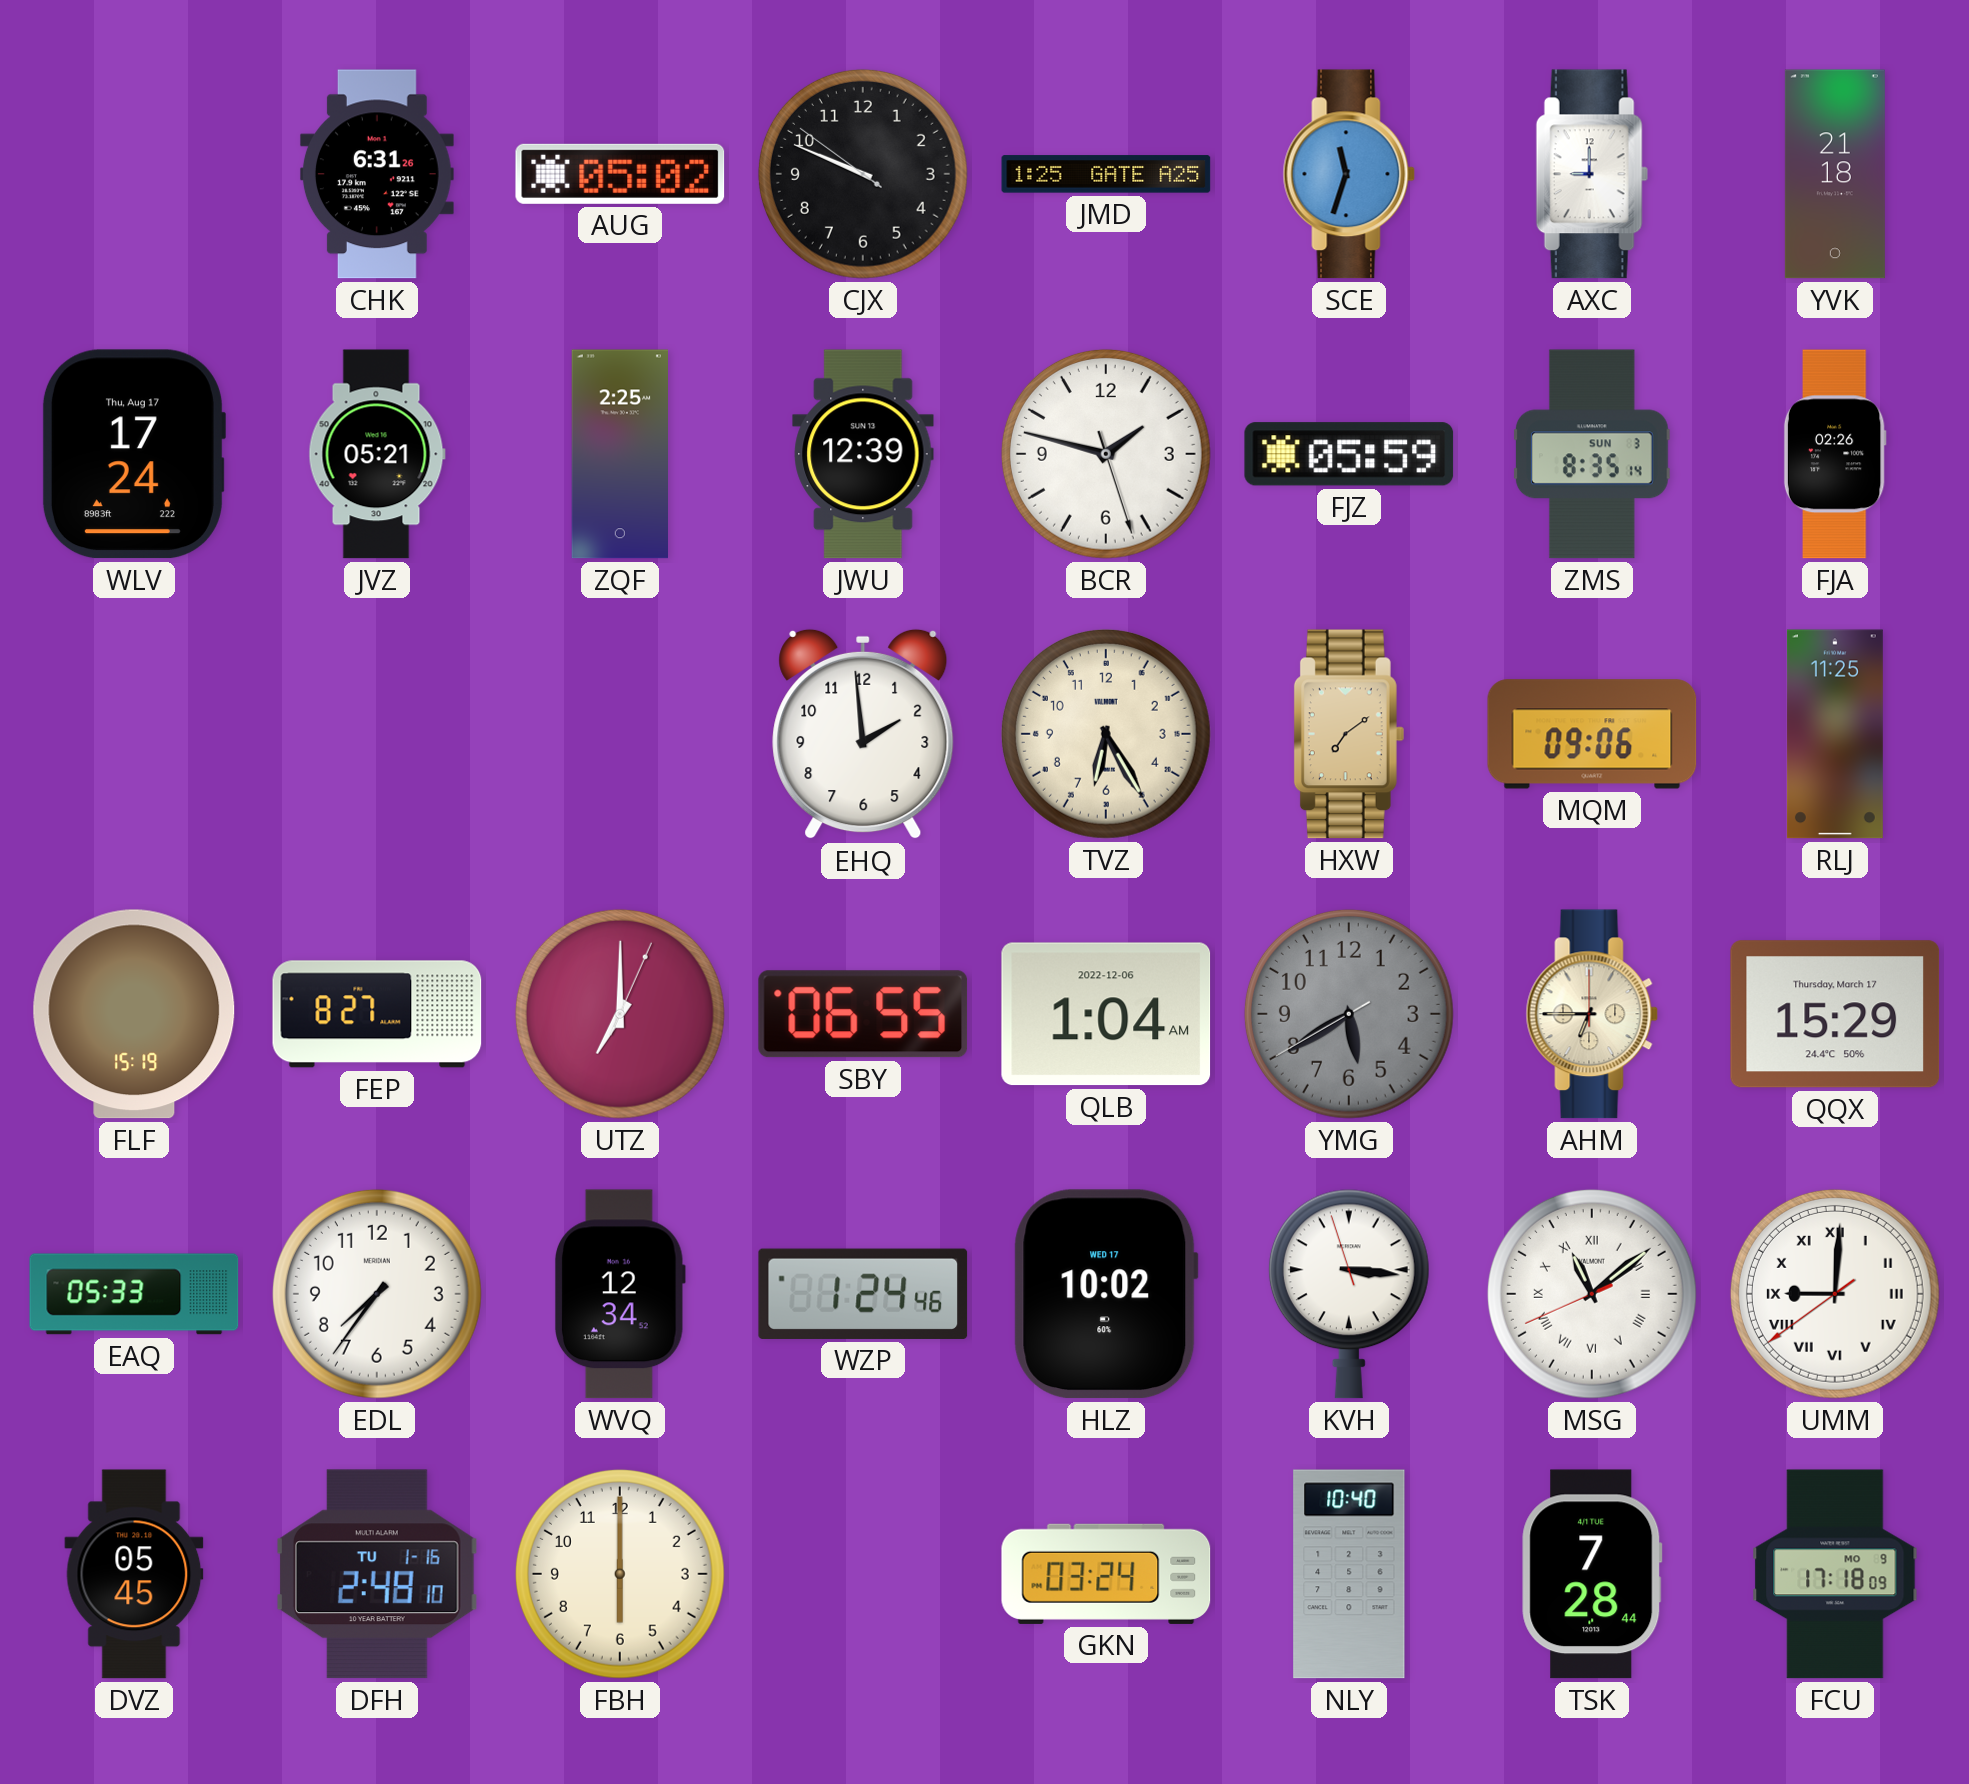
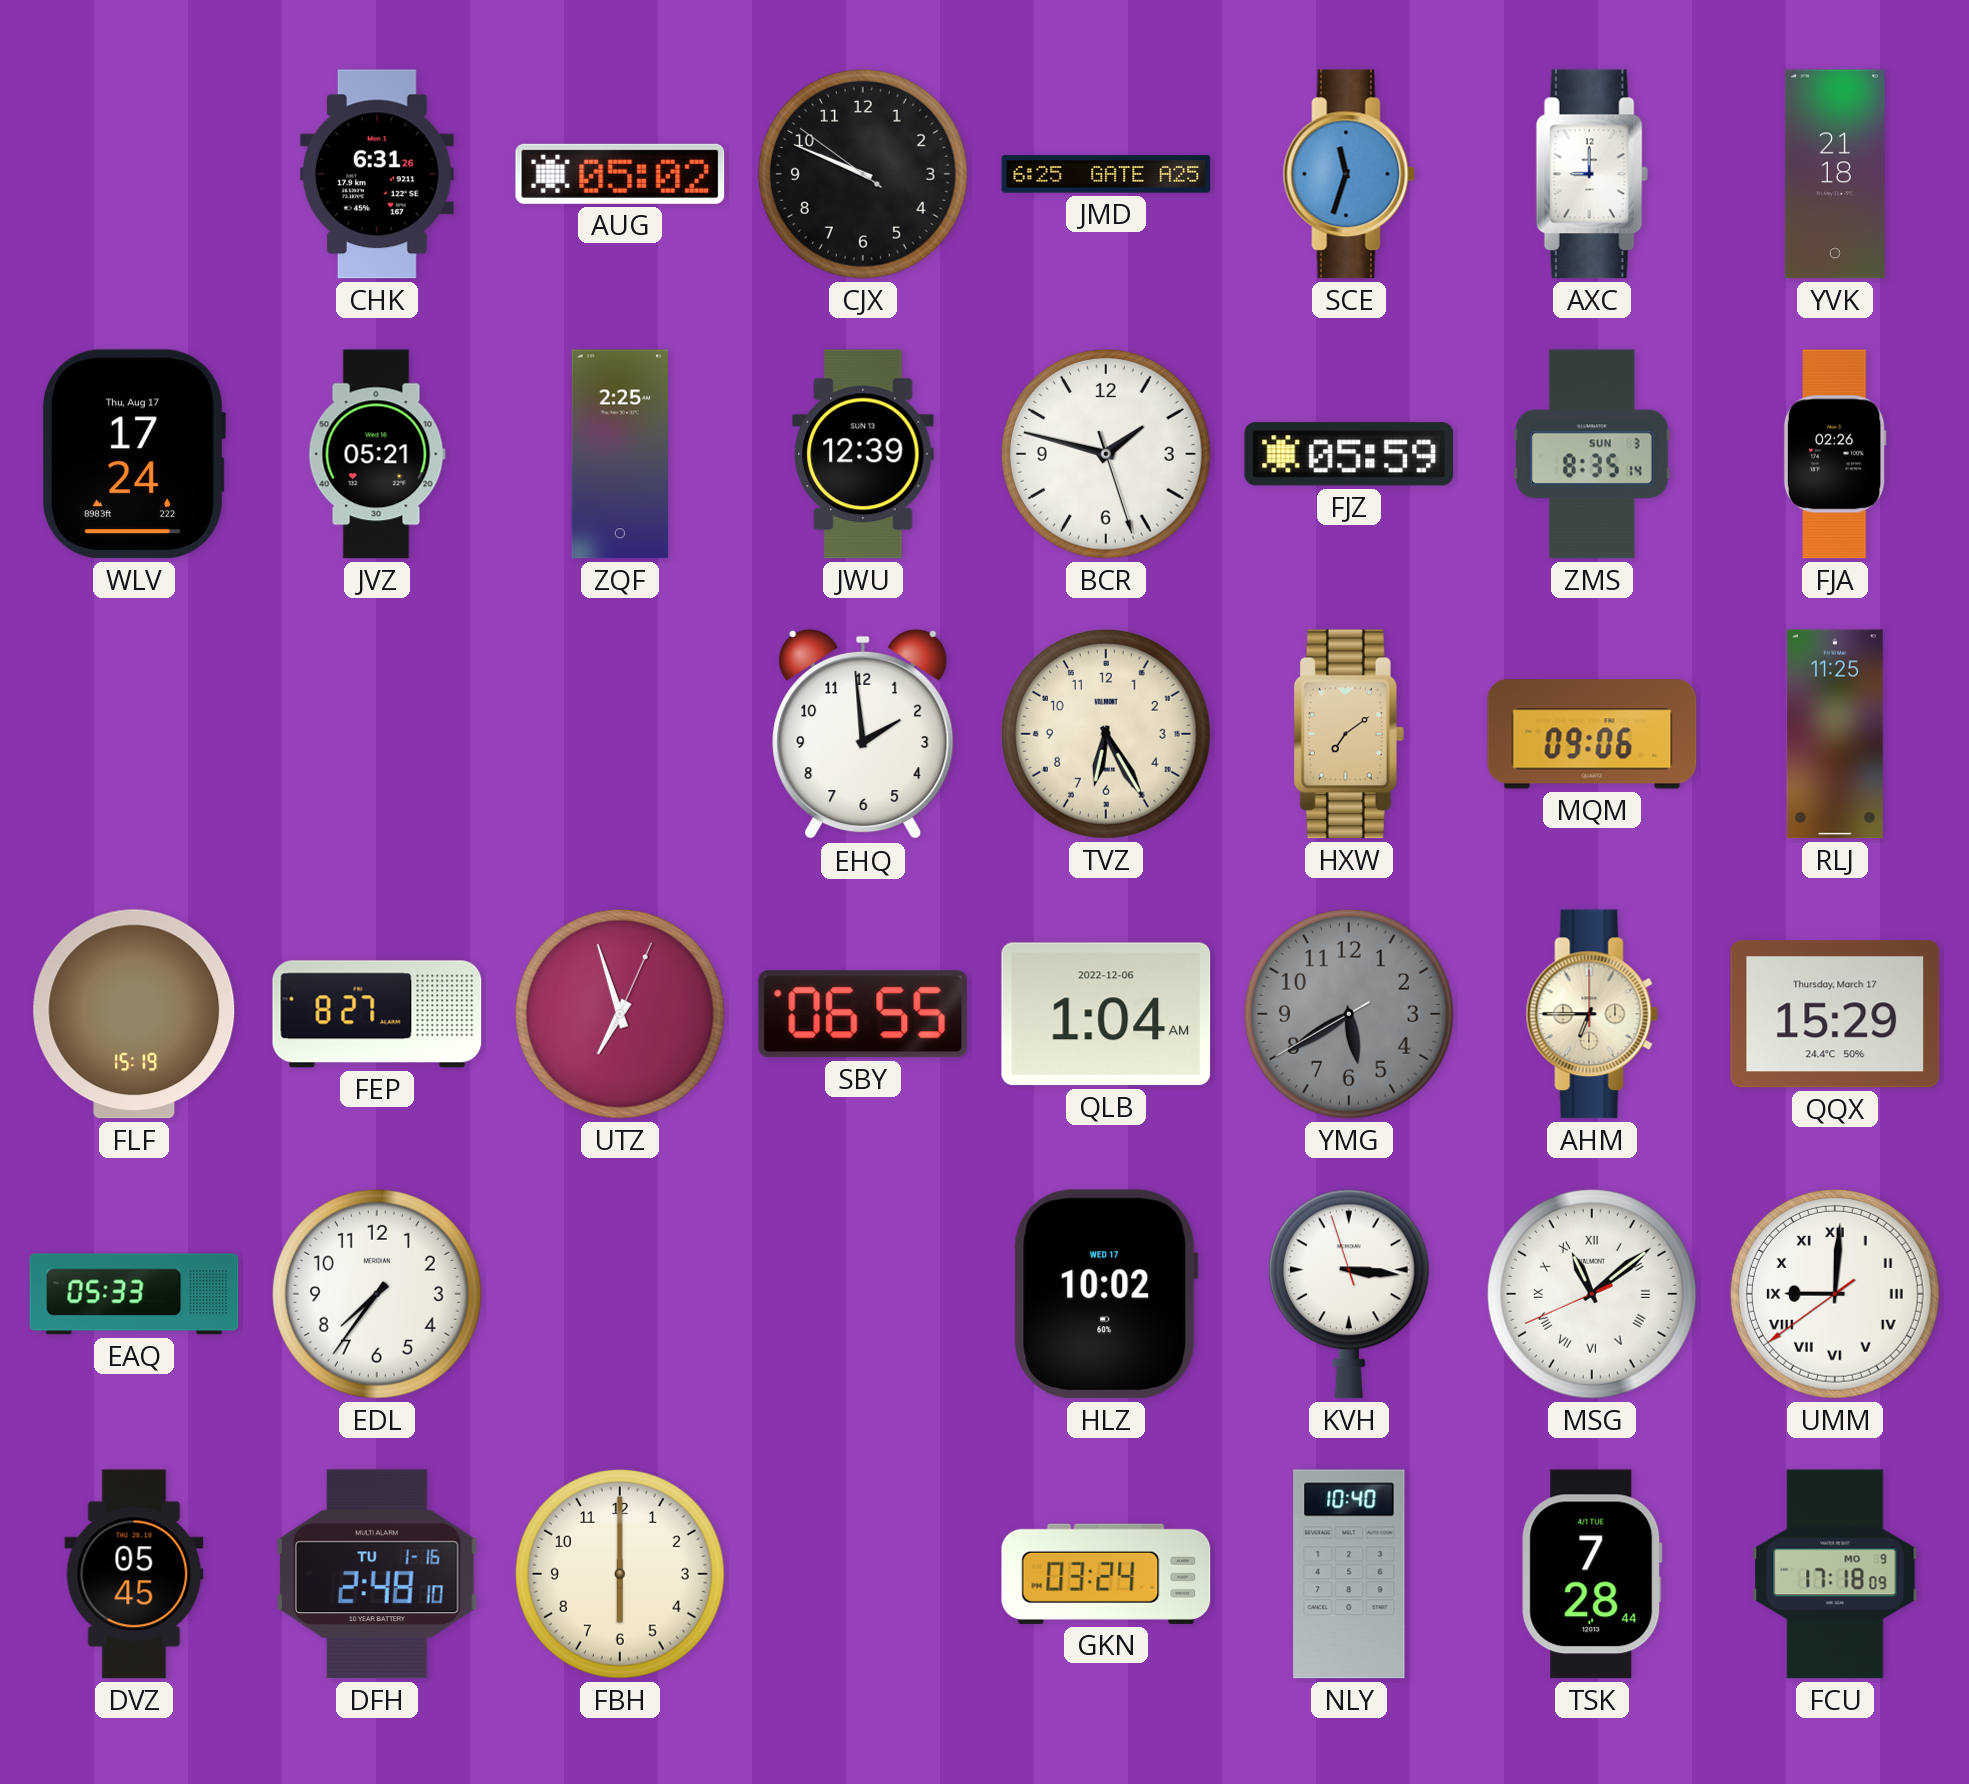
JMD: 1:25 -> 6:25 (1106, 174)
UTZ: 7:00 -> 6:57 (620, 1014)
WVQ: 12:34 -> none (620, 1294)
WZP: 1:24 -> none (863, 1294)
